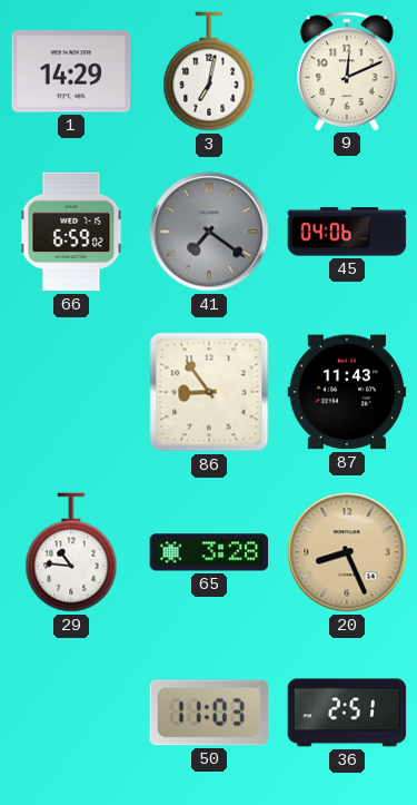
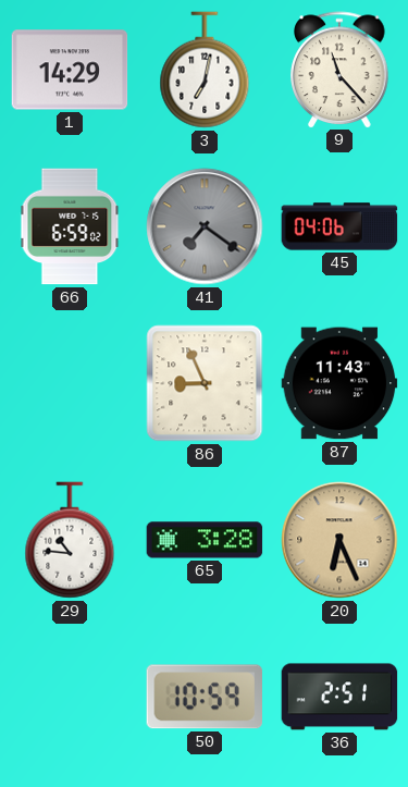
9: 12:11 -> 11:23 (339, 70)
86: 8:54 -> 8:56 (205, 383)
20: 8:26 -> 6:26 (339, 540)
50: 11:03 -> 10:59 (203, 697)
